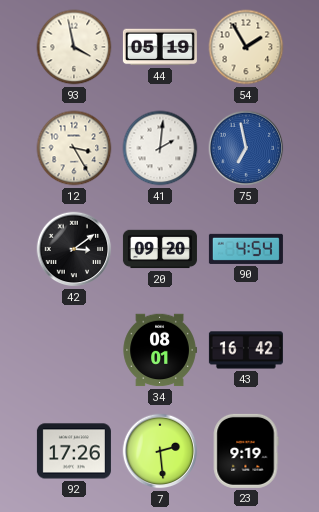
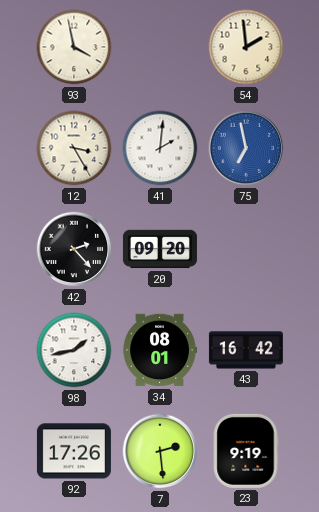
44: 05:19 -> none (160, 47)
54: 1:55 -> 1:59 (246, 47)
42: 3:09 -> 2:23 (74, 249)
90: 4:54 -> none (246, 249)
98: none -> 1:43 (74, 350)
